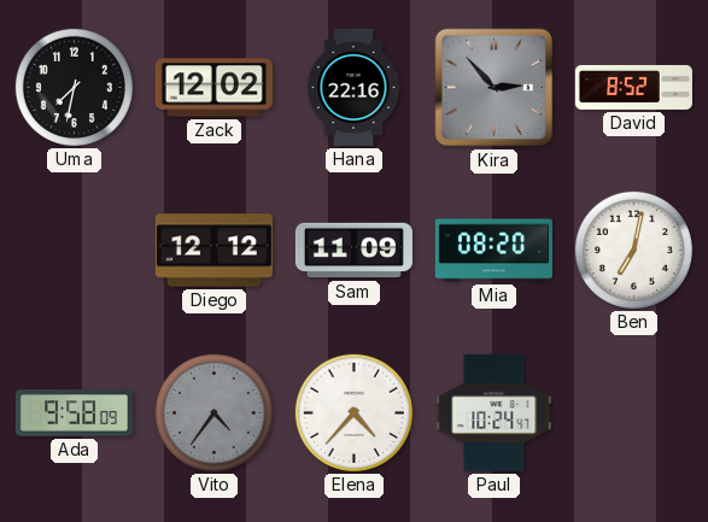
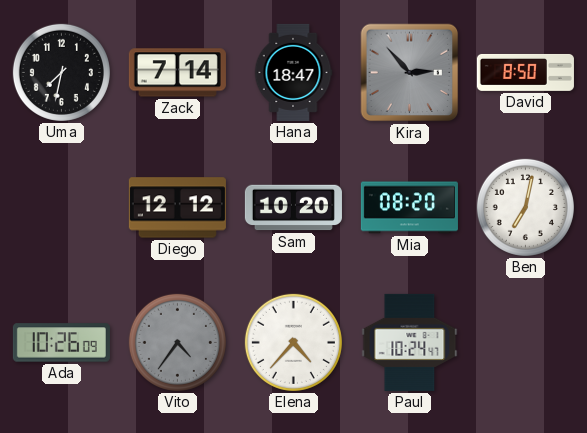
Zack: 12:02 -> 7:14 (177, 73)
Hana: 22:16 -> 18:47 (293, 72)
David: 8:52 -> 8:50 (525, 72)
Sam: 11:09 -> 10:20 (293, 208)
Ada: 9:58 -> 10:26 (61, 343)
